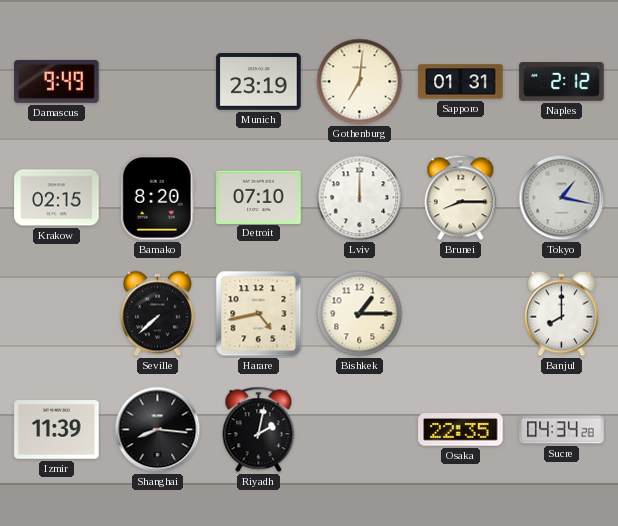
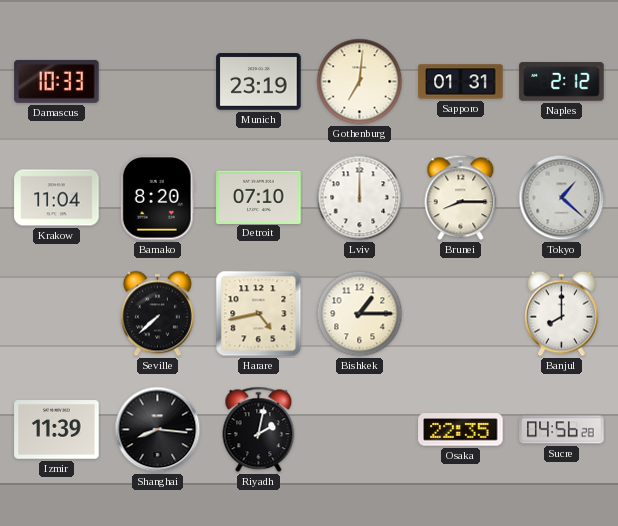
Damascus: 9:49 -> 10:33 (57, 81)
Krakow: 02:15 -> 11:04 (57, 198)
Tokyo: 1:17 -> 1:22 (562, 198)
Sucre: 04:34 -> 04:56 (562, 430)
